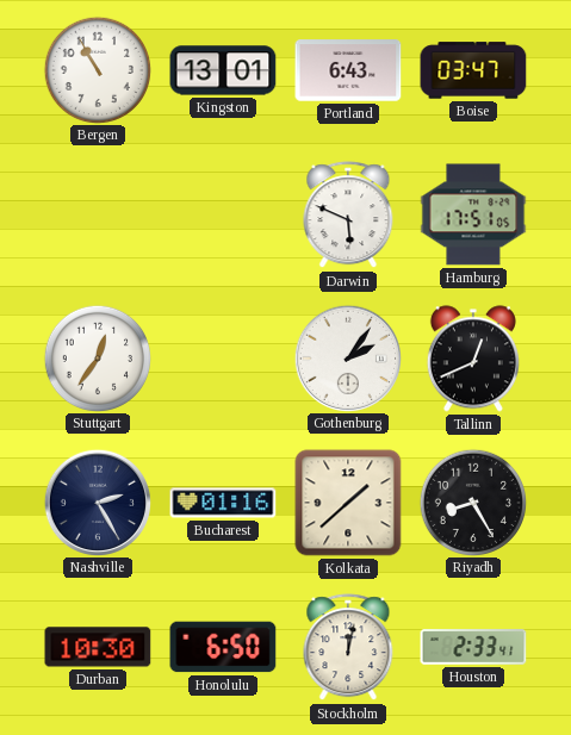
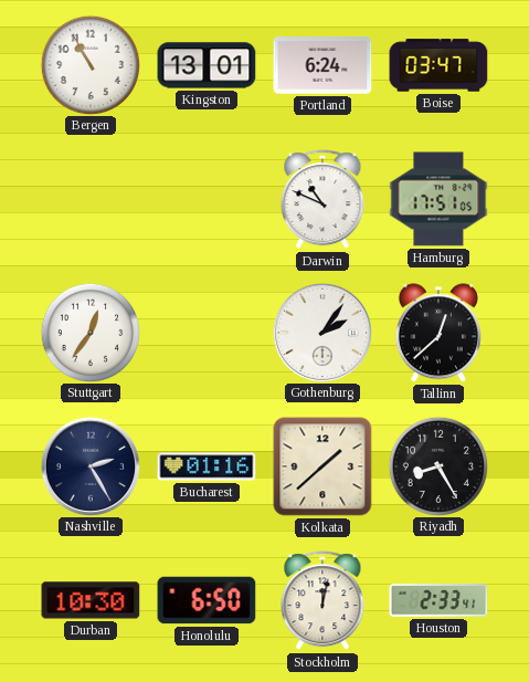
Portland: 6:43 -> 6:24 (322, 65)
Darwin: 5:49 -> 10:49 (322, 200)
Tallinn: 12:41 -> 12:38 (438, 333)
